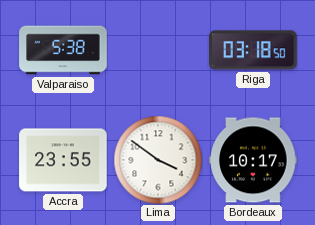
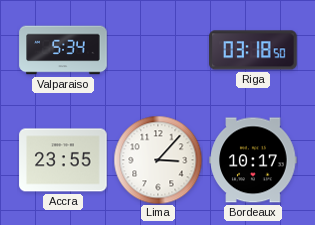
Valparaiso: 5:38 -> 5:34 (63, 50)
Lima: 3:51 -> 3:07 (158, 160)
